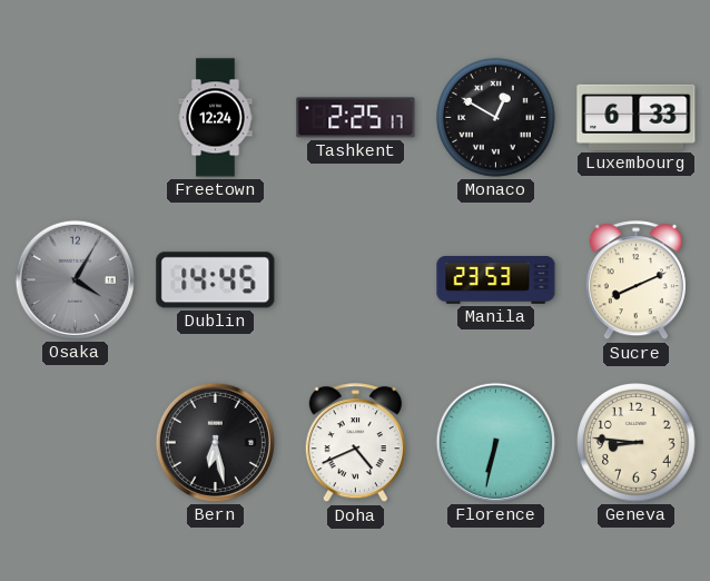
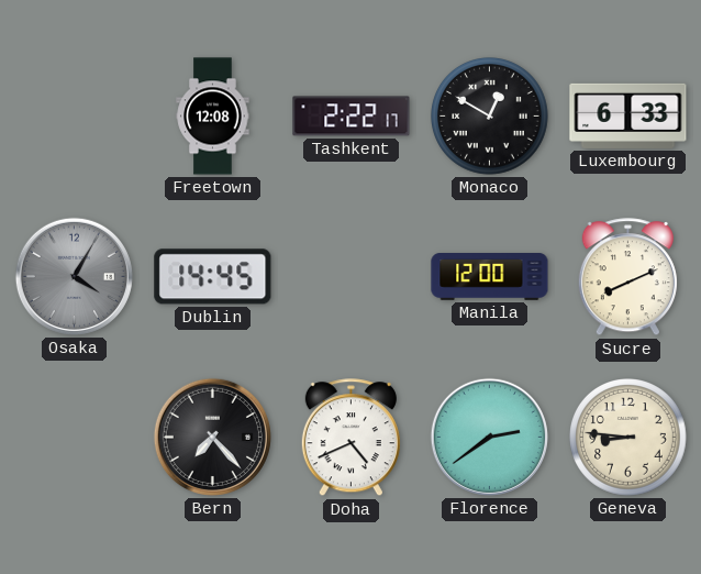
Freetown: 12:24 -> 12:08 (213, 117)
Tashkent: 2:25 -> 2:22 (352, 117)
Manila: 23:53 -> 12:00 (490, 277)
Bern: 6:28 -> 7:23 (212, 437)
Florence: 6:32 -> 2:39 (489, 437)
